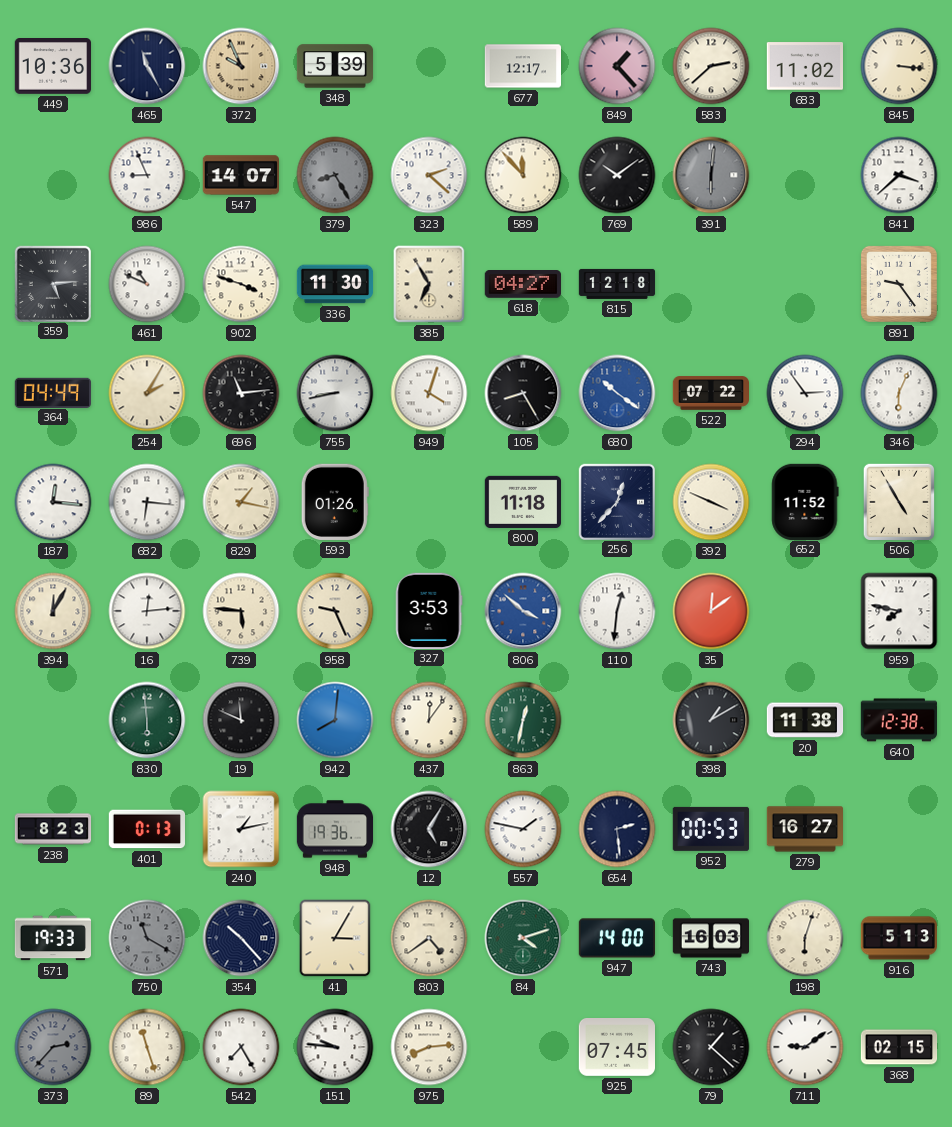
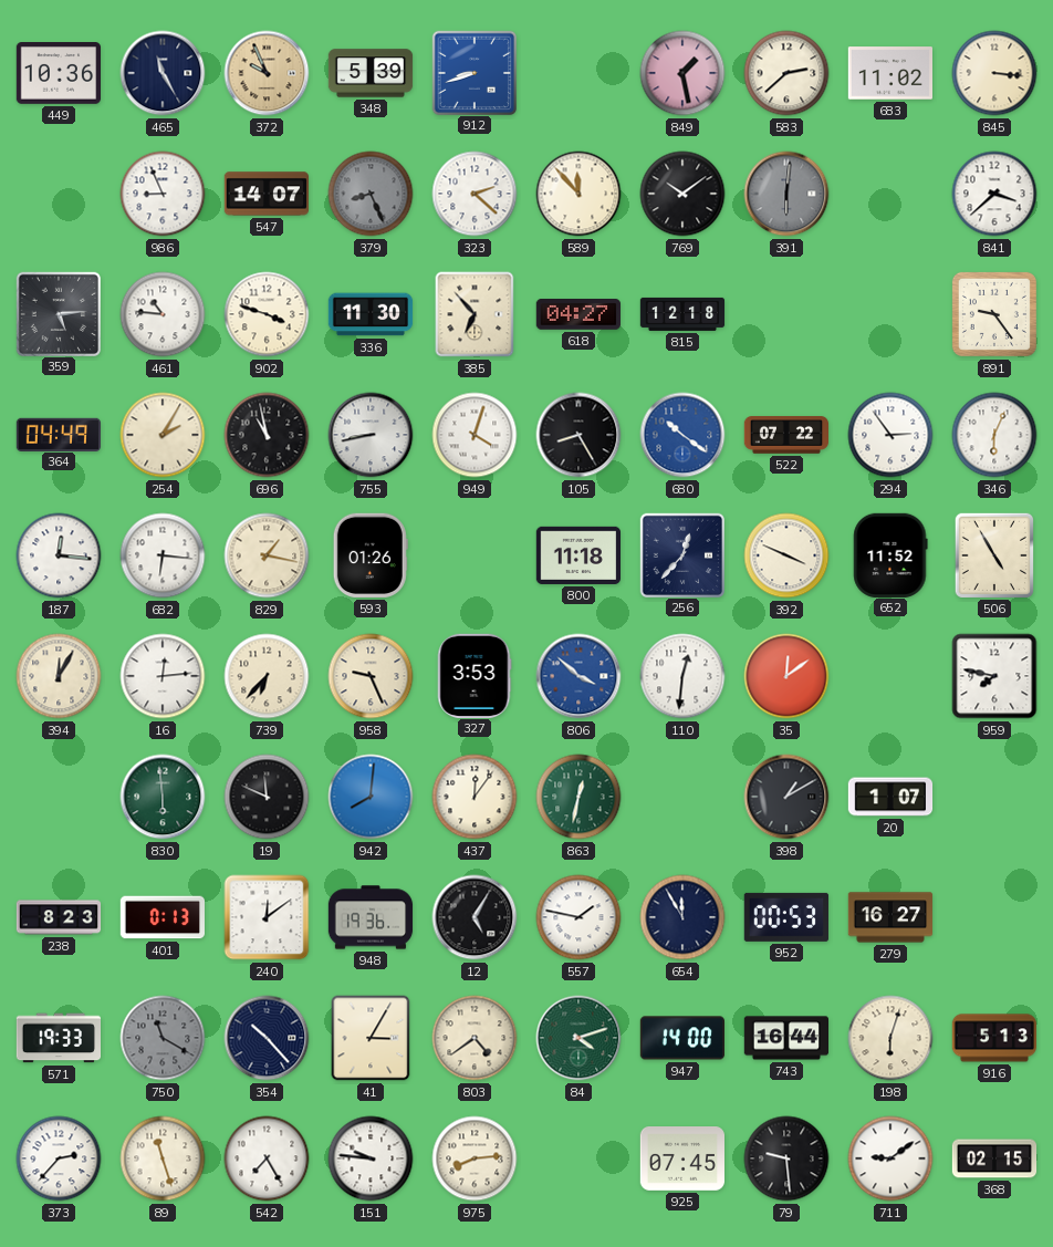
912: none -> 8:42 (473, 72)
677: 12:17 -> none (522, 66)
849: 1:23 -> 1:28 (682, 73)
379: 8:25 -> 8:26 (371, 194)
461: 10:49 -> 10:46 (163, 314)
385: 6:55 -> 6:53 (475, 314)
696: 11:14 -> 10:58 (267, 435)
739: 5:46 -> 6:37 (267, 676)
20: 11:38 -> 1:07 (890, 797)
640: 12:38 -> none (898, 720)
240: 1:13 -> 12:09 (267, 917)
654: 2:29 -> 11:55 (682, 917)
743: 16:03 -> 16:44 (785, 1038)
373 dial: grey -> white (59, 1158)
79: 1:22 -> 9:29 (786, 1158)
